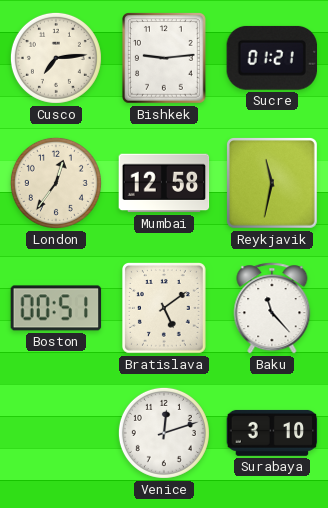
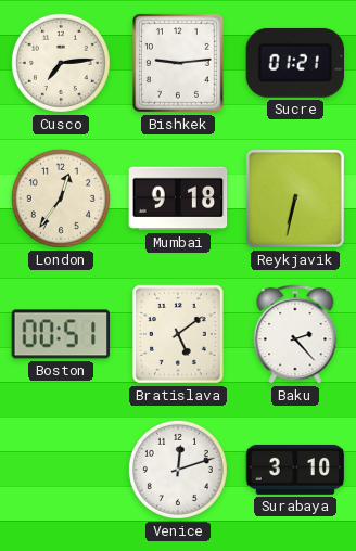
Mumbai: 12:58 -> 9:18 (178, 198)
Reykjavik: 11:32 -> 6:32 (296, 200)
Baku: 11:23 -> 2:23 (295, 334)
